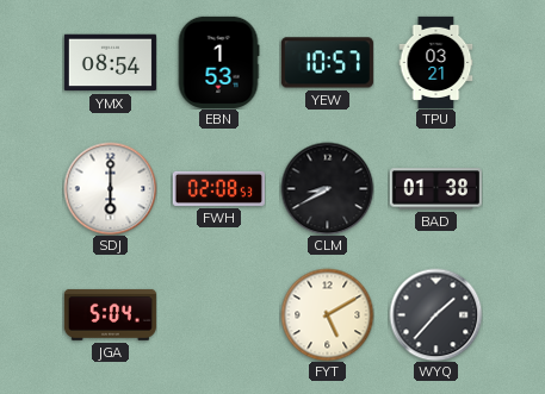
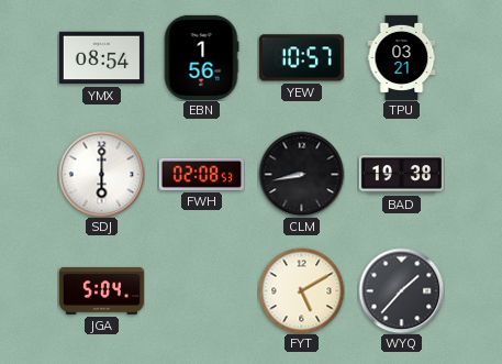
EBN: 1:53 -> 1:56 (201, 57)
CLM: 8:40 -> 8:43 (301, 174)
BAD: 01:38 -> 19:38 (401, 175)
